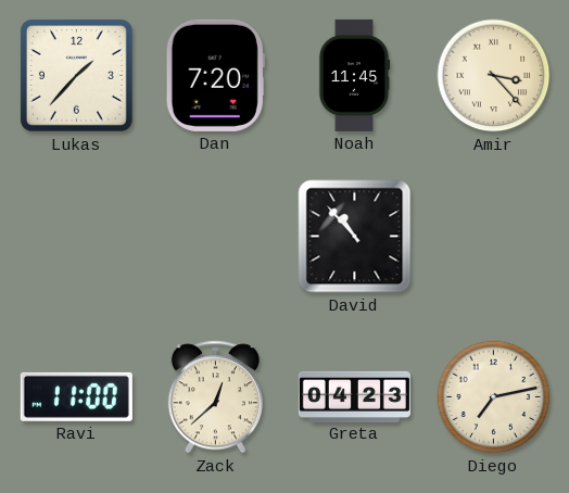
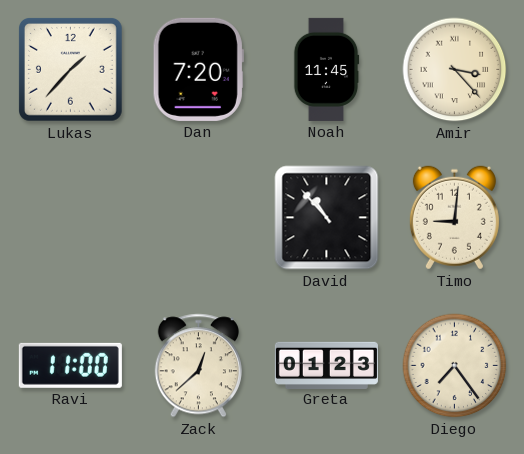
Timo: none -> 9:01 (454, 218)
Greta: 04:23 -> 01:23 (326, 365)
Diego: 7:13 -> 7:24 (455, 366)
